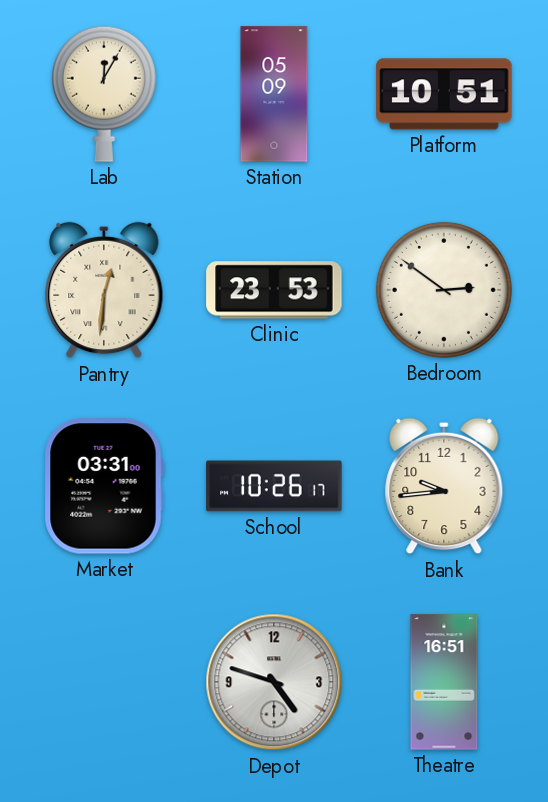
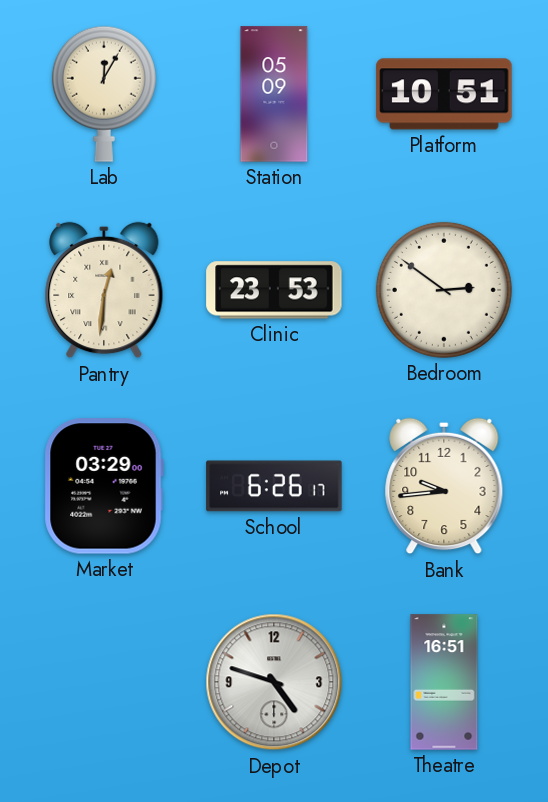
Market: 03:31 -> 03:29 (104, 486)
School: 10:26 -> 6:26 (274, 486)
